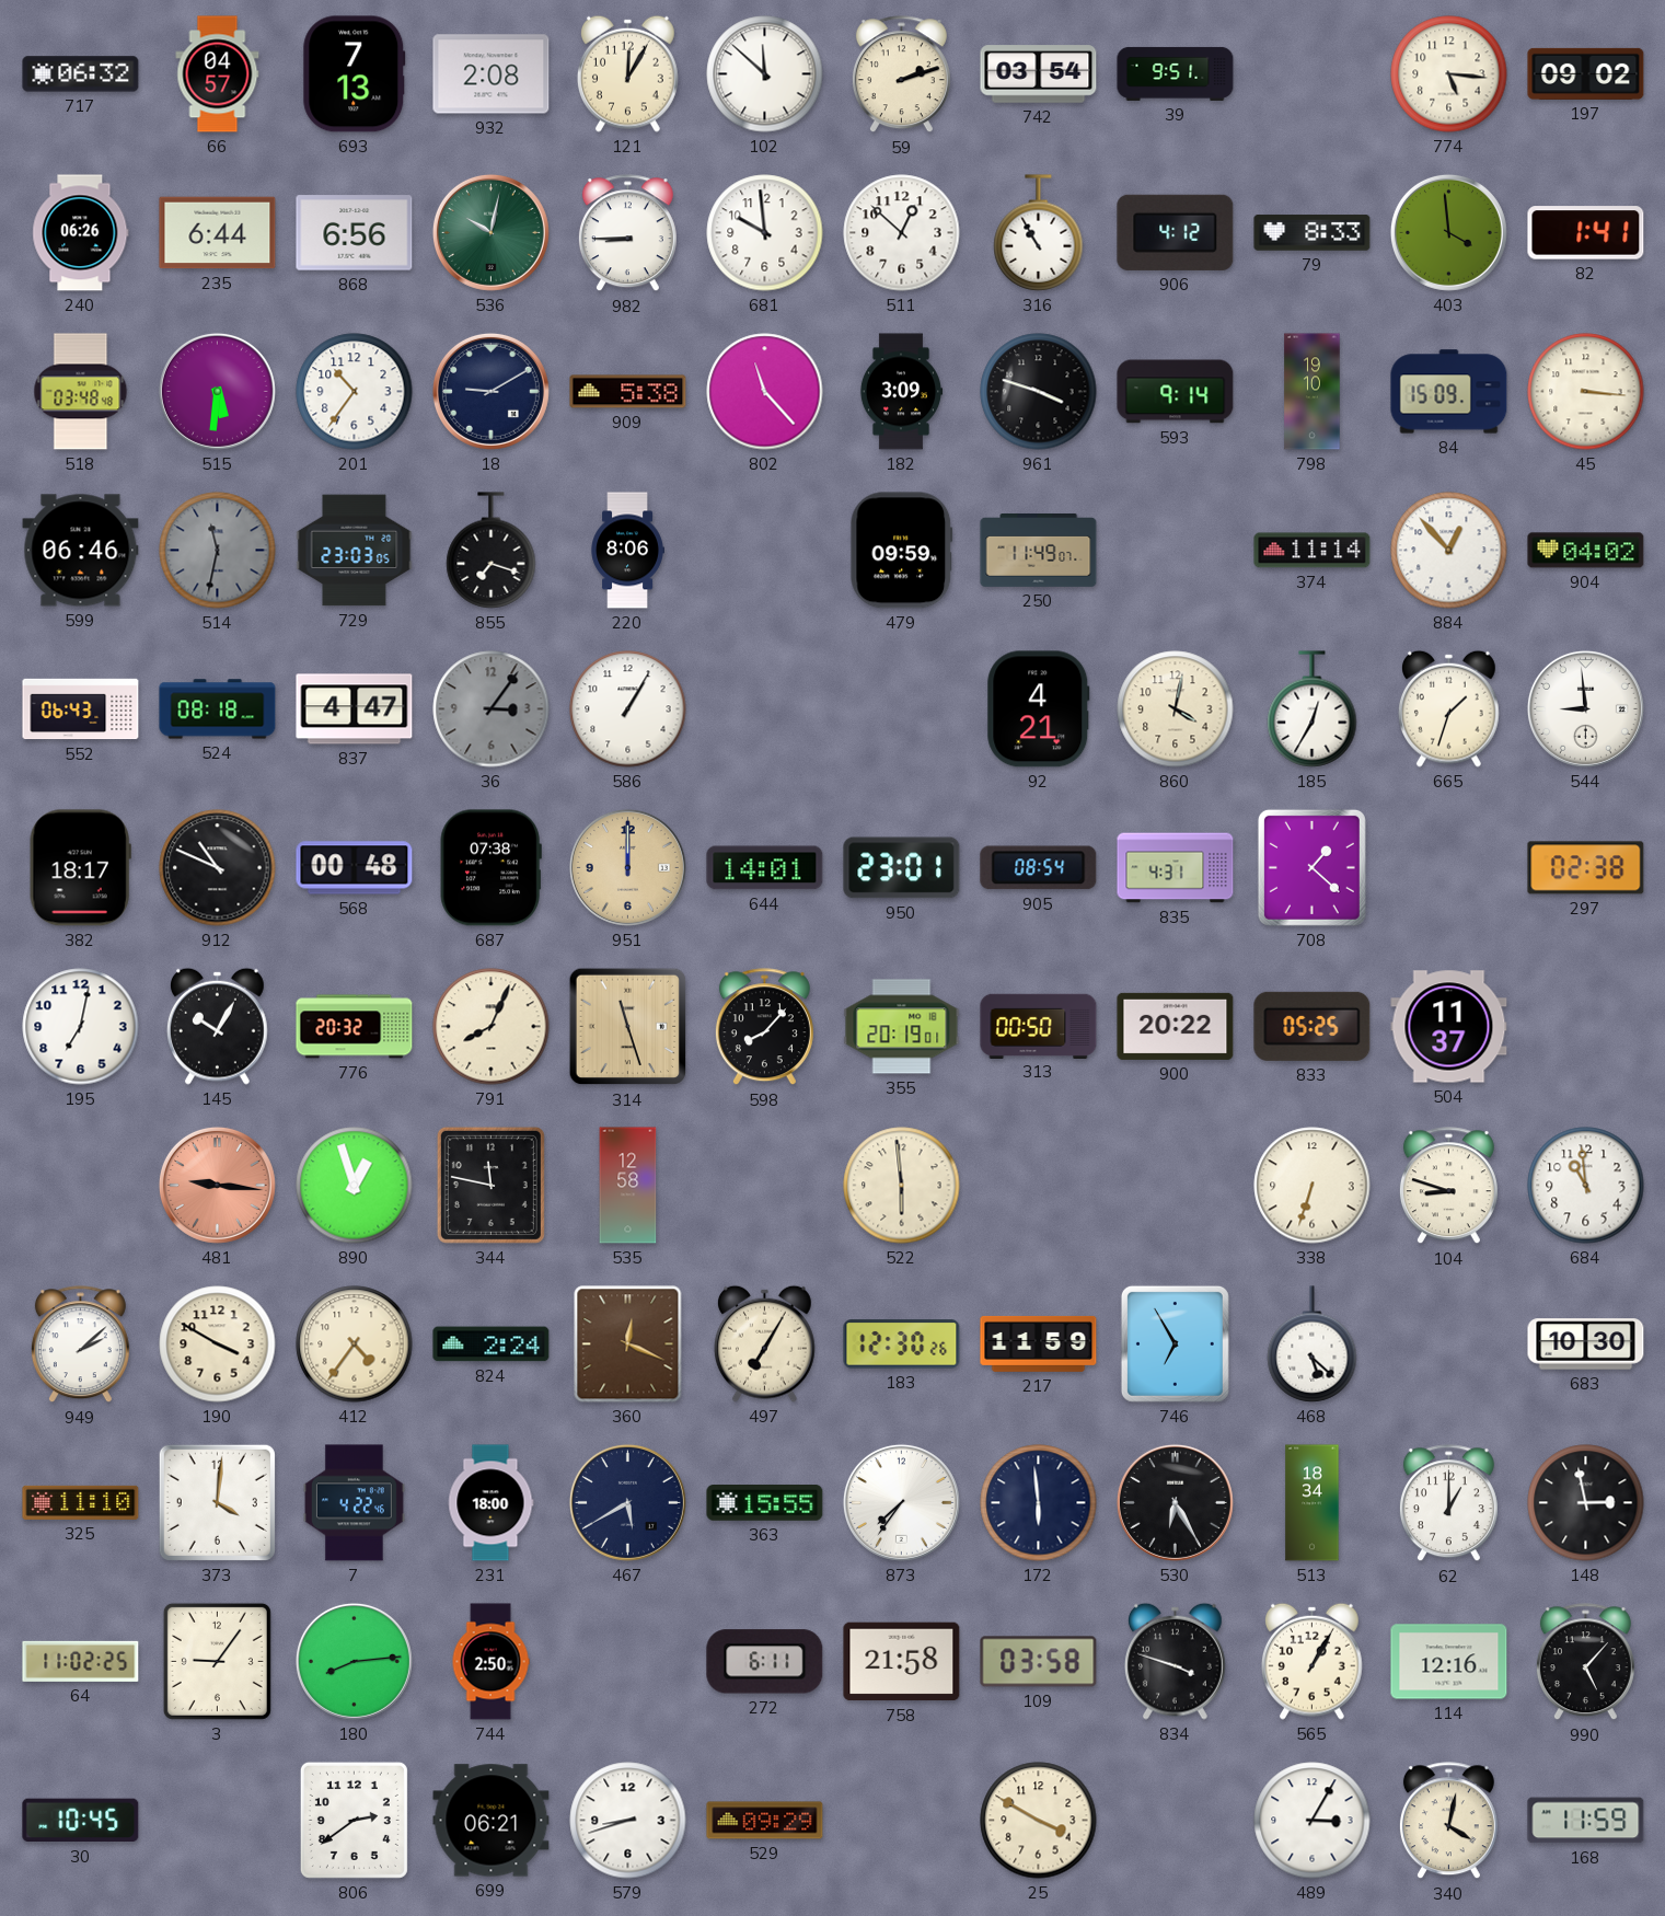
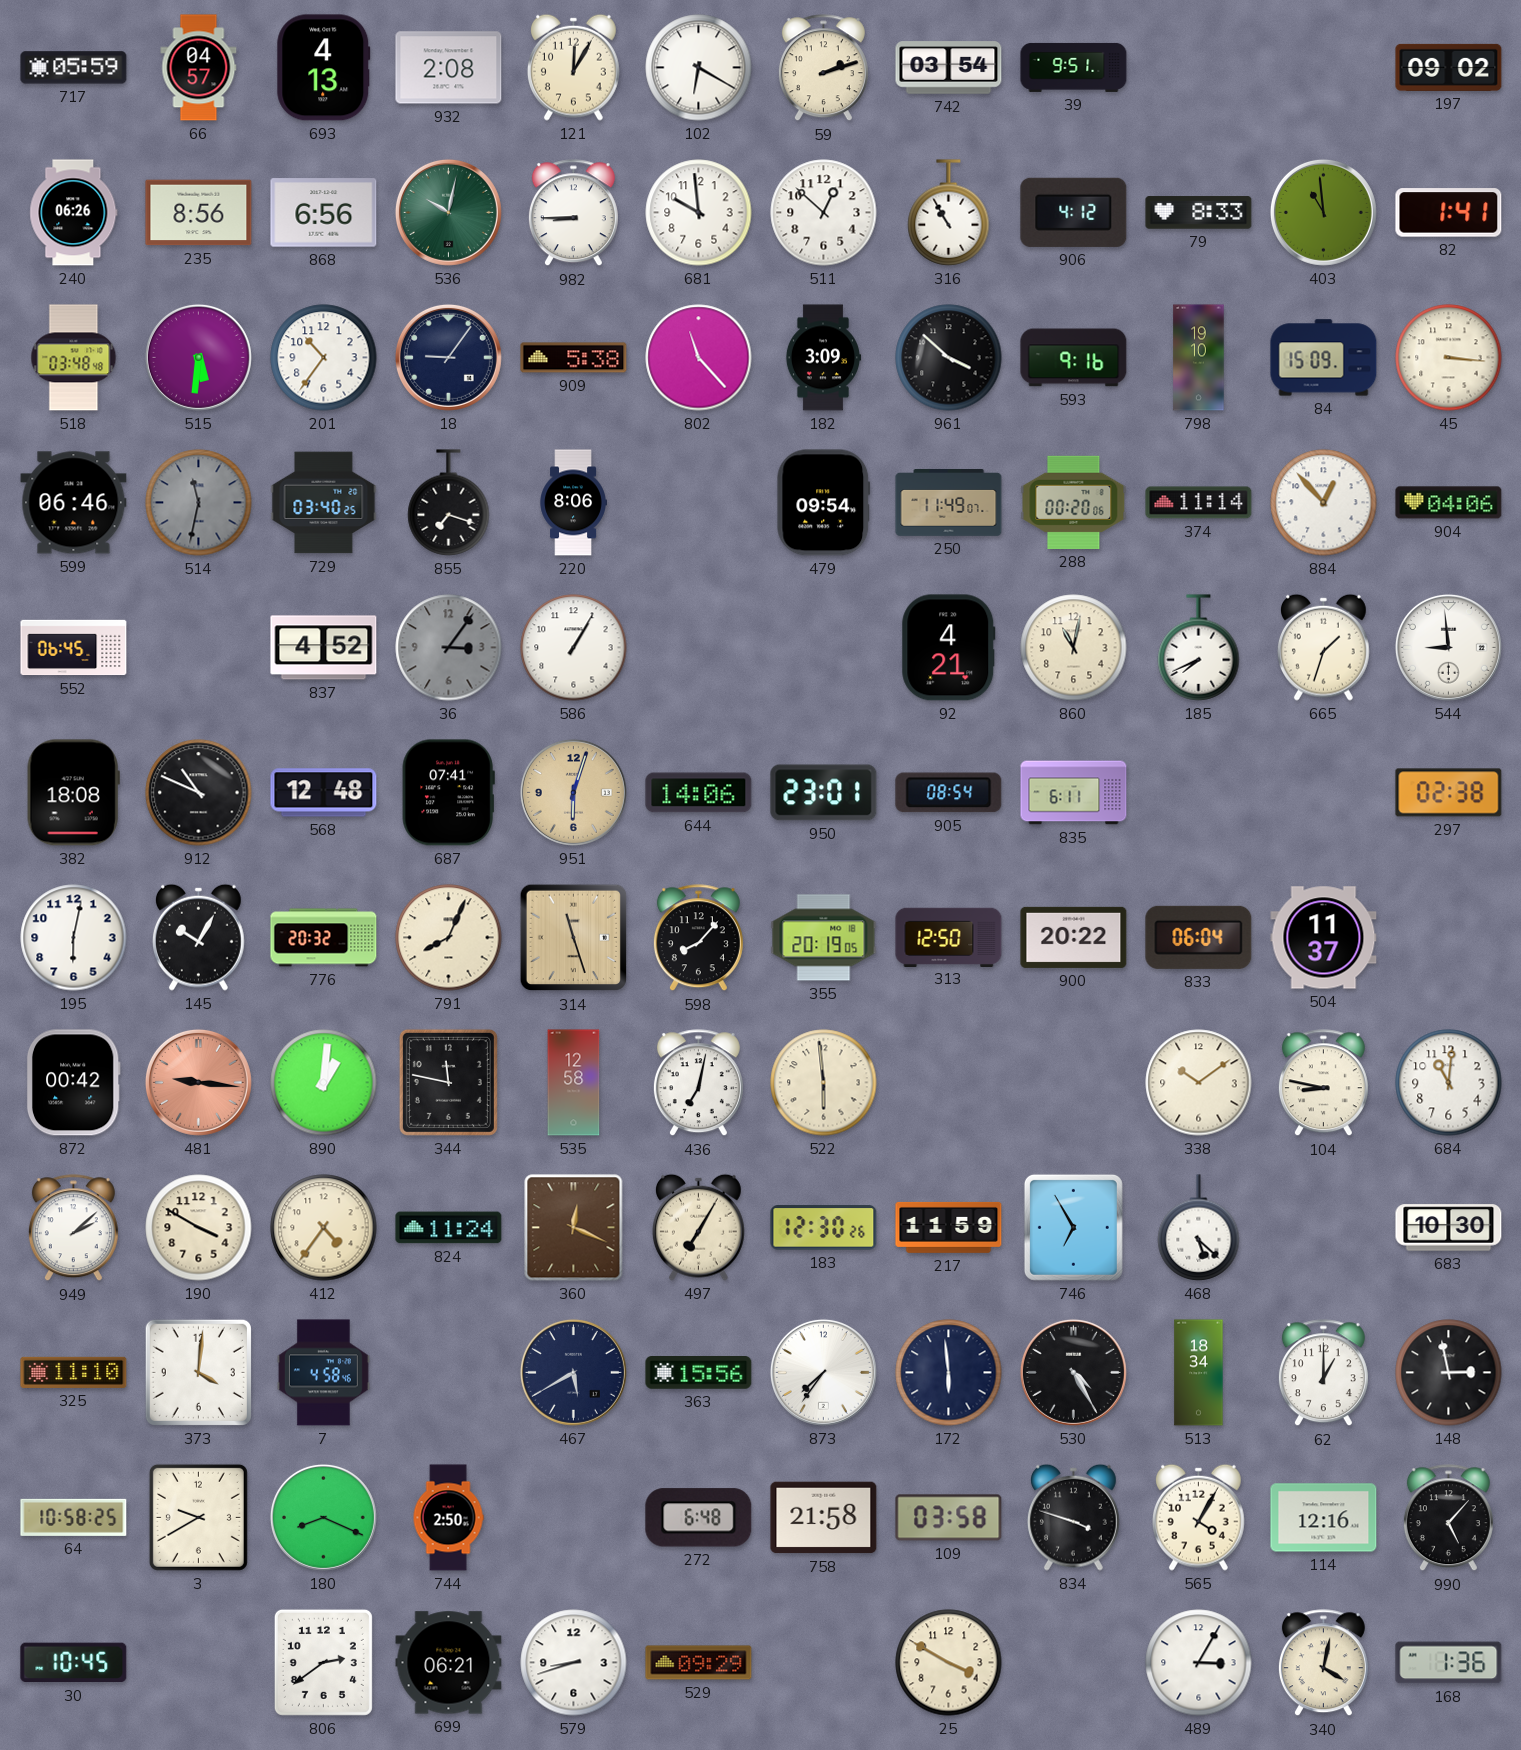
717: 06:32 -> 05:59 (74, 68)
693: 7:13 -> 4:13 (324, 68)
102: 11:52 -> 6:20 (699, 68)
774: 5:16 -> none (1449, 74)
235: 6:44 -> 8:56 (199, 213)
403: 3:59 -> 10:59 (1323, 212)
18: 9:10 -> 9:06 (448, 357)
961: 3:48 -> 3:52 (949, 358)
593: 9:14 -> 9:16 (1074, 358)
729: 23:03 -> 03:40 (324, 503)
479: 09:59 -> 09:54 (824, 503)
288: none -> 00:20 (1074, 502)
904: 04:02 -> 04:06 (1449, 503)
552: 06:43 -> 06:45 (74, 648)
524: 08:18 -> none (218, 709)
837: 4:47 -> 4:52 (324, 648)
860: 4:02 -> 11:02 (1074, 648)
185: 12:35 -> 7:41 (1199, 648)
382: 18:17 -> 18:08 (73, 793)
568: 00:48 -> 12:48 (324, 793)
687: 07:38 -> 07:41 (448, 793)
951: 12:00 -> 6:03 (573, 792)
644: 14:01 -> 14:06 (699, 793)
835: 4:31 -> 6:11 (1074, 793)
708: 1:22 -> none (1311, 867)
195: 7:02 -> 6:02 (74, 938)
355: 20:19:01 -> 20:19:05 (824, 938)
313: 00:50 -> 12:50 (949, 937)
833: 05:25 -> 06:04 (1199, 937)
872: none -> 00:42 (73, 1083)
890: 12:57 -> 1:01 (324, 1083)
436: none -> 7:02 (698, 1083)
338: 6:33 -> 10:09 (1199, 1083)
104: 8:48 -> 8:47 (1323, 1083)
684: 10:59 -> 11:01 (1449, 1083)
824: 2:24 -> 11:24 (449, 1228)
7: 4:22 -> 4:58 (323, 1373)
231: 18:00 -> none (490, 1503)
363: 15:55 -> 15:56 (699, 1373)
530: 6:25 -> 4:25 (1073, 1372)
64: 11:02 -> 10:58 (74, 1517)
3: 9:06 -> 9:40 (198, 1517)
180: 8:14 -> 8:19 (323, 1517)
272: 6:11 -> 6:48 (699, 1518)
565: 1:05 -> 4:05 (1198, 1517)
168: 11:59 -> 1:36 (1449, 1663)
